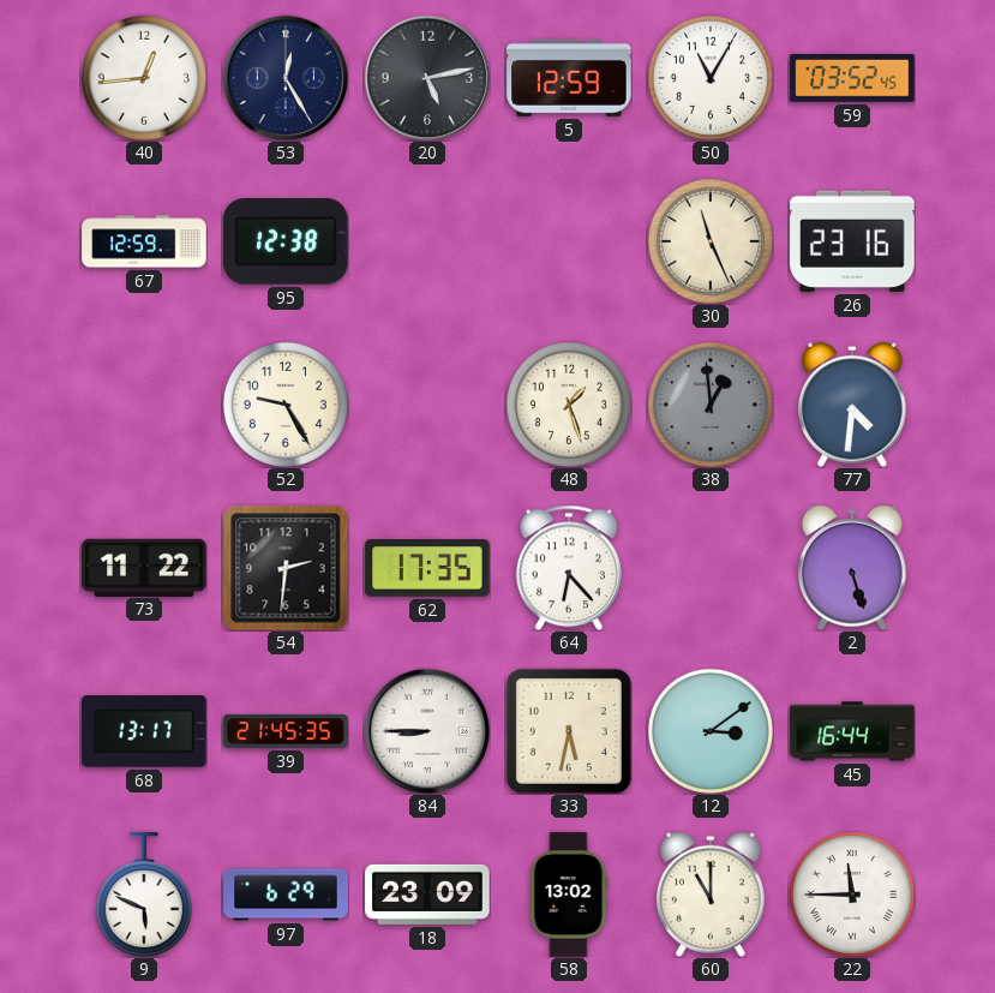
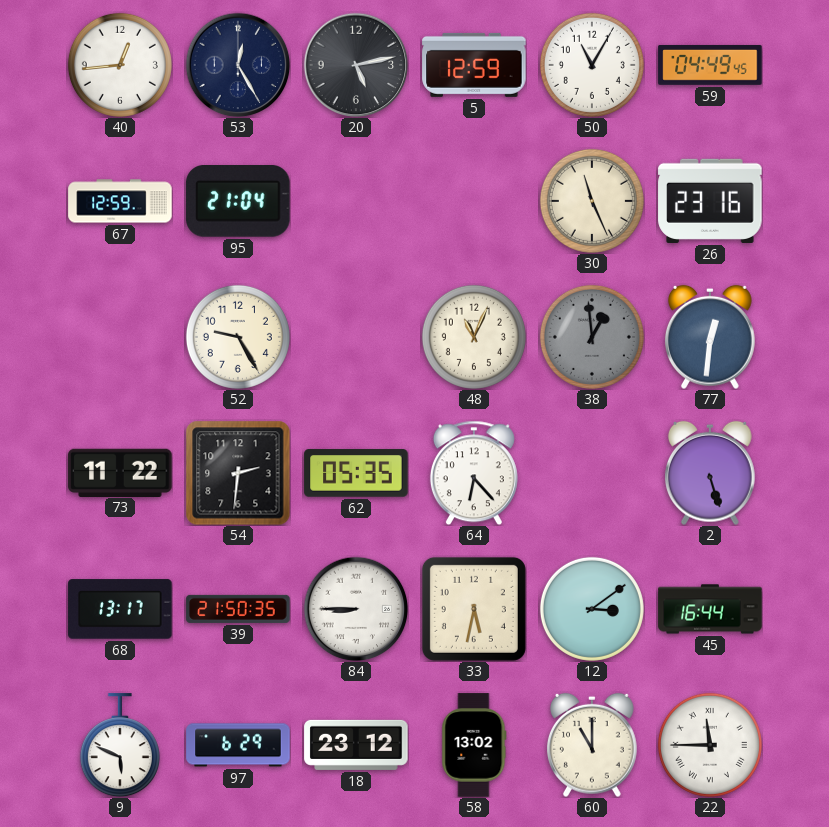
59: 03:52 -> 04:49 (710, 65)
95: 12:38 -> 21:04 (238, 202)
48: 1:27 -> 11:04 (474, 337)
77: 4:31 -> 12:31 (710, 337)
62: 17:35 -> 05:35 (356, 473)
39: 21:45 -> 21:50 (238, 609)
18: 23:09 -> 23:12 (356, 745)
